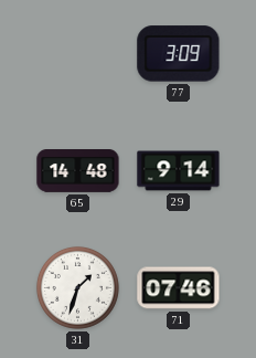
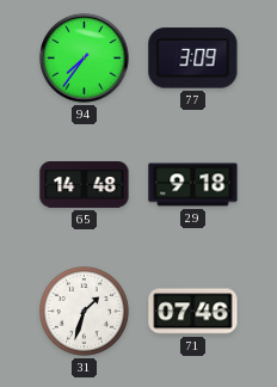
94: none -> 7:36 (85, 59)
29: 9:14 -> 9:18 (193, 185)
